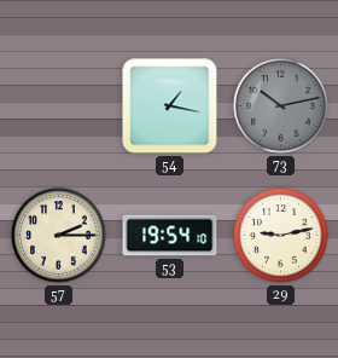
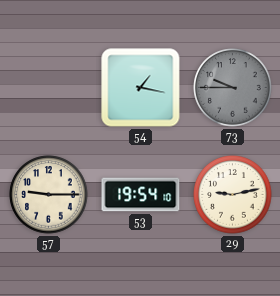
73: 10:13 -> 9:45 (233, 88)
57: 2:15 -> 9:15 (49, 195)
